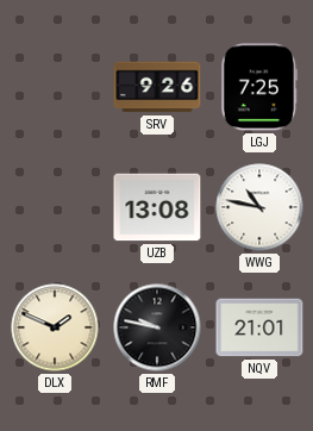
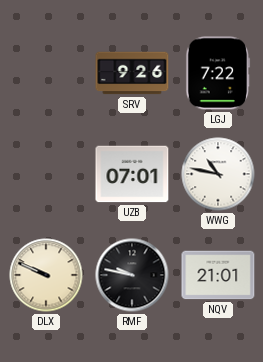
LGJ: 7:25 -> 7:22 (218, 73)
UZB: 13:08 -> 07:01 (132, 174)
DLX: 1:49 -> 9:49 (46, 275)
